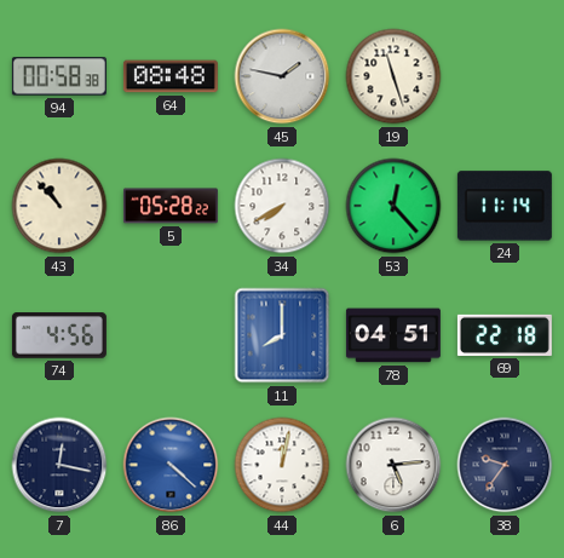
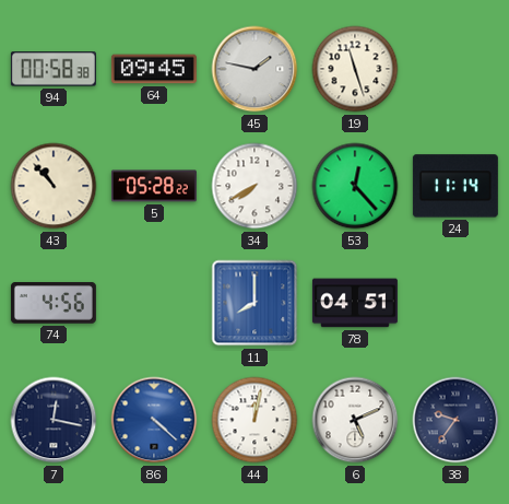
64: 08:48 -> 09:45 (154, 69)
69: 22:18 -> none (505, 335)
6: 5:14 -> 5:11 (355, 420)
